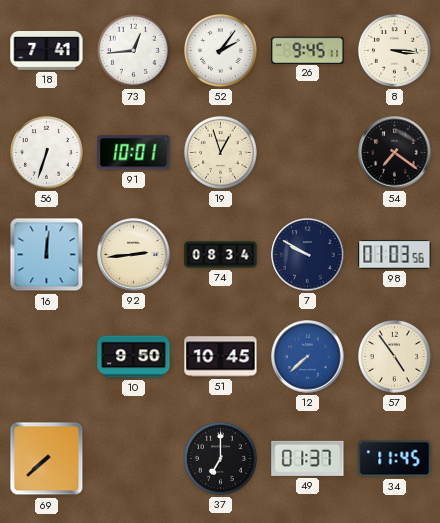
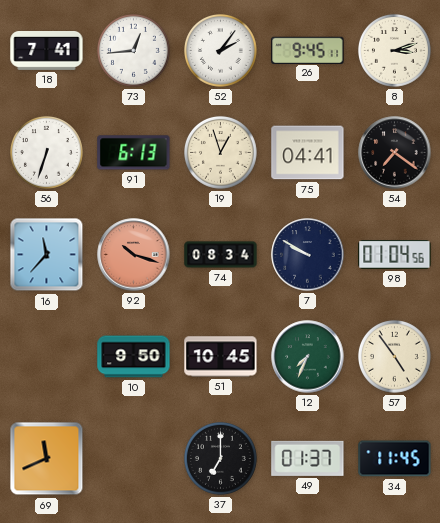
8: 3:16 -> 3:12 (395, 51)
91: 10:01 -> 6:13 (134, 153)
75: none -> 04:41 (308, 153)
16: 12:01 -> 11:37 (47, 255)
92: 2:44 -> 10:18 (134, 255)
92 dial: cream -> salmon (134, 255)
98: 01:03 -> 01:04 (395, 255)
12: 7:38 -> 7:34 (308, 357)
12 dial: blue -> green (308, 357)
69: 7:38 -> 11:41 (47, 459)
